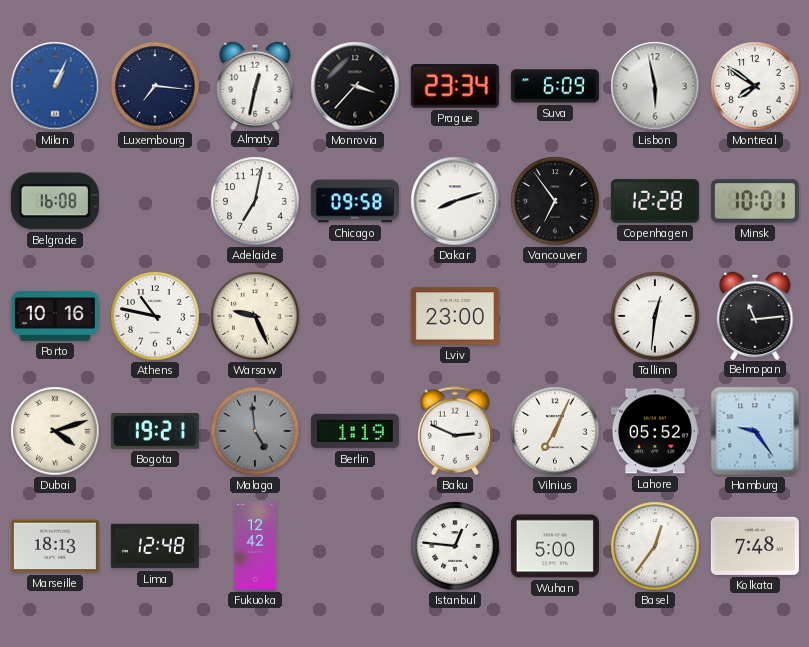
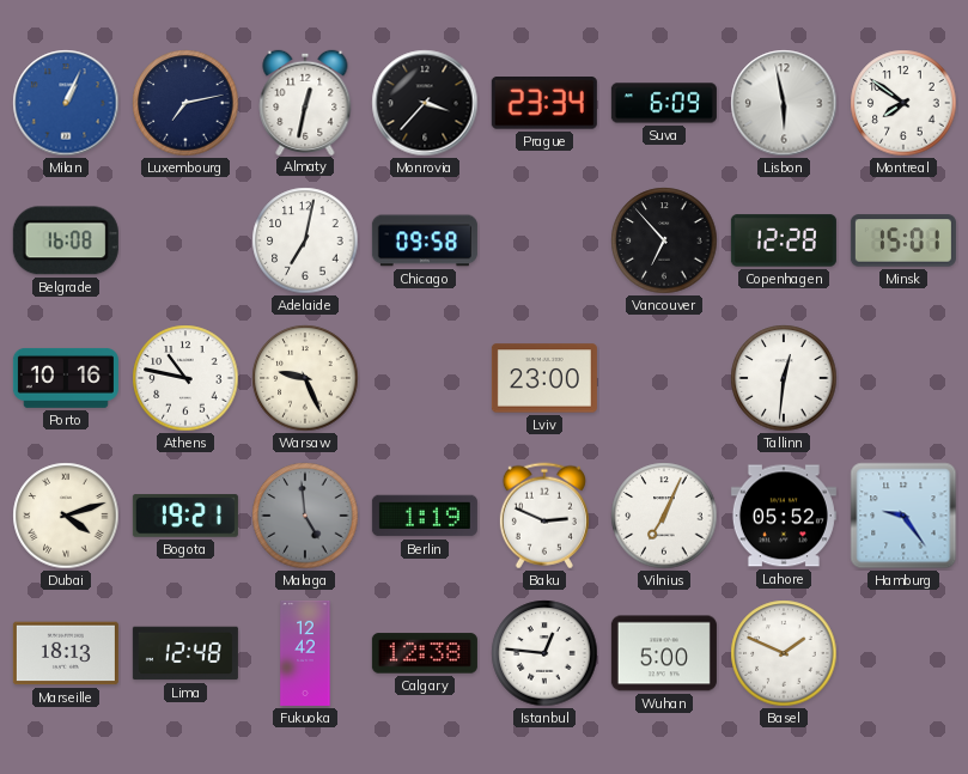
Luxembourg: 7:16 -> 7:13 (185, 103)
Dakar: 8:12 -> none (455, 201)
Vancouver: 6:54 -> 6:53 (664, 240)
Minsk: 10:01 -> 15:01 (903, 240)
Belmopan: 11:14 -> none (755, 315)
Calgary: none -> 12:38 (425, 653)
Basel: 12:36 -> 1:49 (784, 653)
Kolkata: 7:48 -> none (755, 546)
